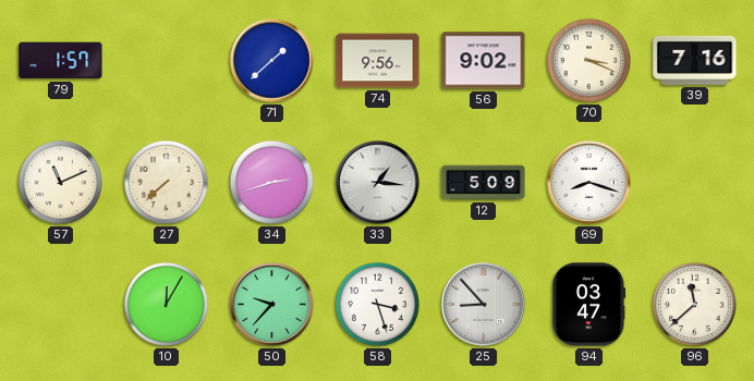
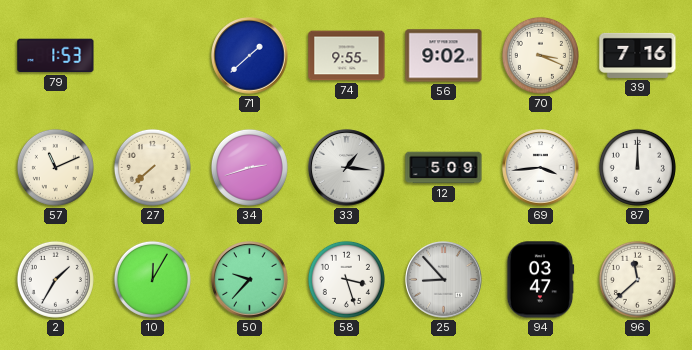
79: 1:57 -> 1:53 (56, 56)
74: 9:56 -> 9:55 (347, 56)
69: 8:18 -> 3:44 (541, 168)
87: none -> 12:00 (637, 167)
2: none -> 1:35 (55, 279)
